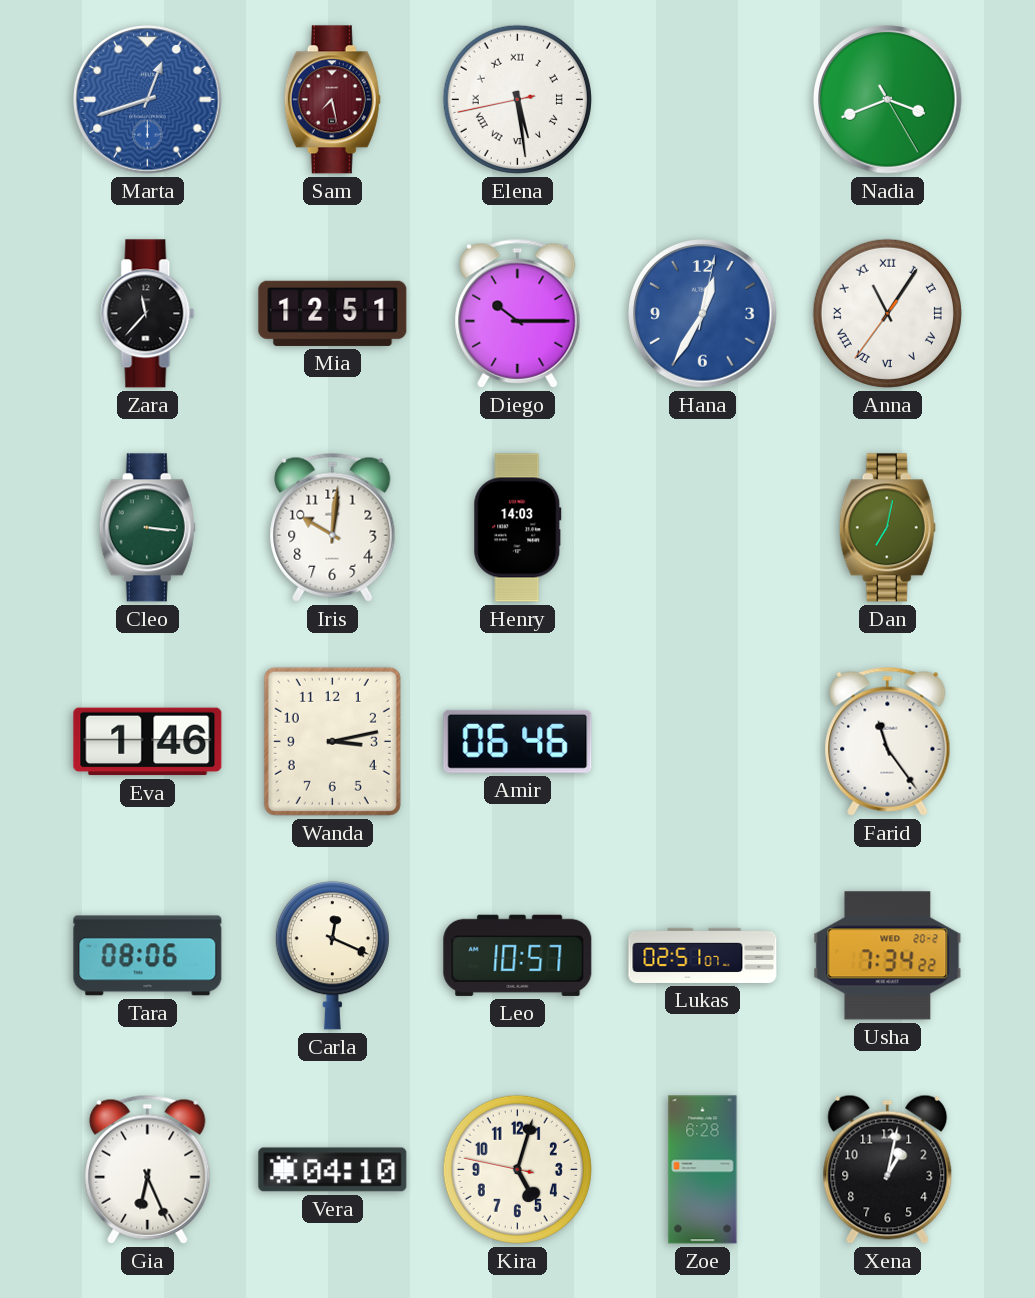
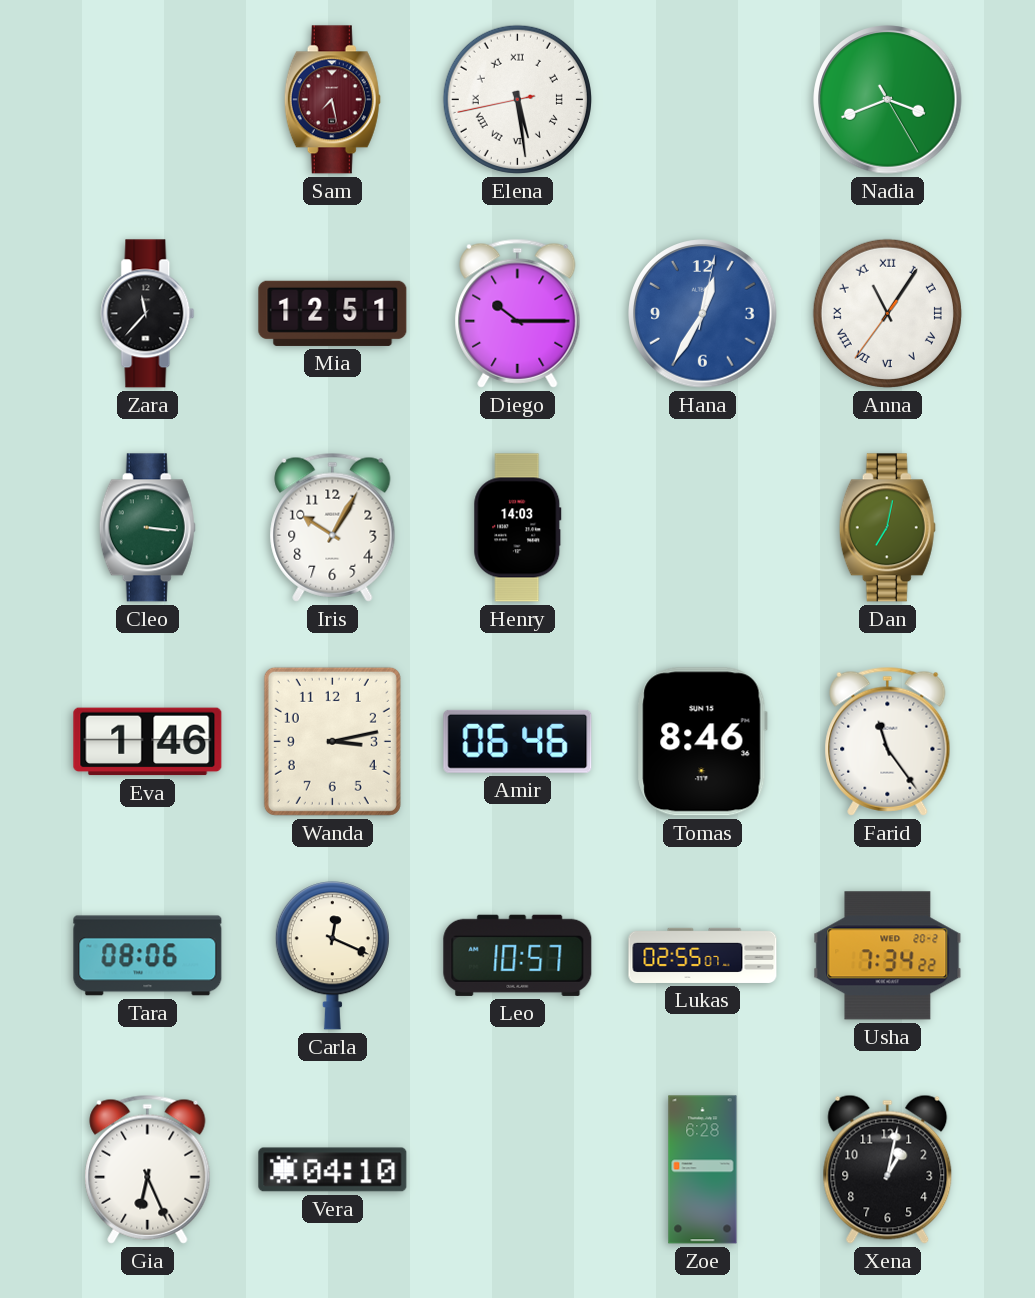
Marta: 12:42 -> none (148, 100)
Iris: 10:01 -> 10:05 (333, 527)
Tomas: none -> 8:46 (702, 742)
Lukas: 02:51 -> 02:55 (703, 955)
Kira: 5:02 -> none (517, 1169)
